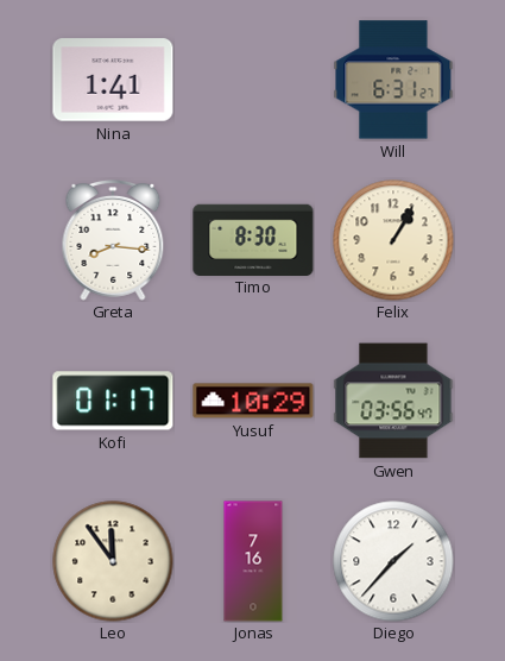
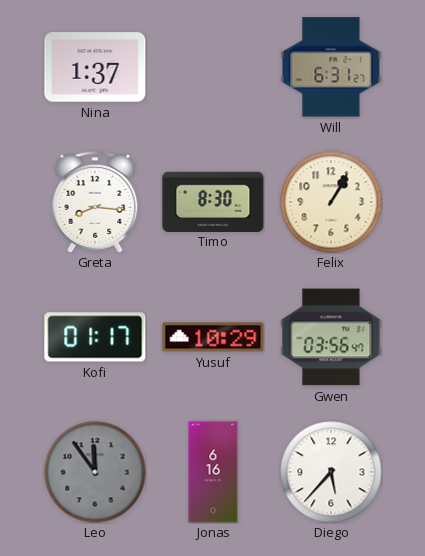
Nina: 1:41 -> 1:37 (95, 67)
Leo dial: cream -> grey (95, 472)
Jonas: 7:16 -> 6:16 (213, 472)
Diego: 1:37 -> 5:37 (331, 472)
